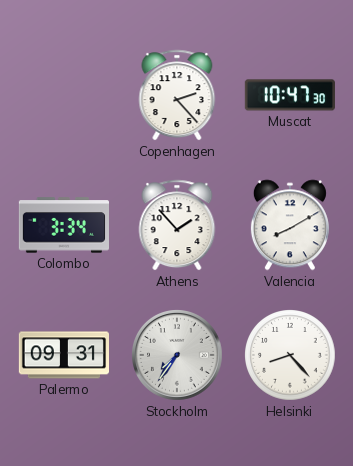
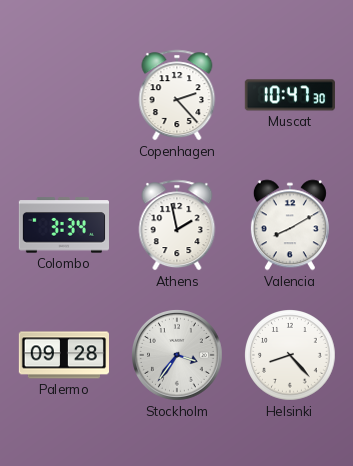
Athens: 1:53 -> 1:58 (177, 225)
Palermo: 09:31 -> 09:28 (63, 355)
Stockholm: 7:36 -> 3:36 (178, 356)
